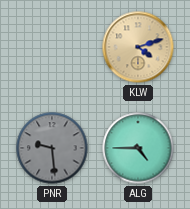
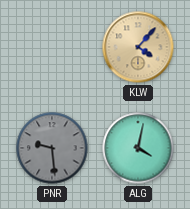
KLW: 4:12 -> 4:07 (138, 47)
ALG: 4:45 -> 4:02 (138, 148)
